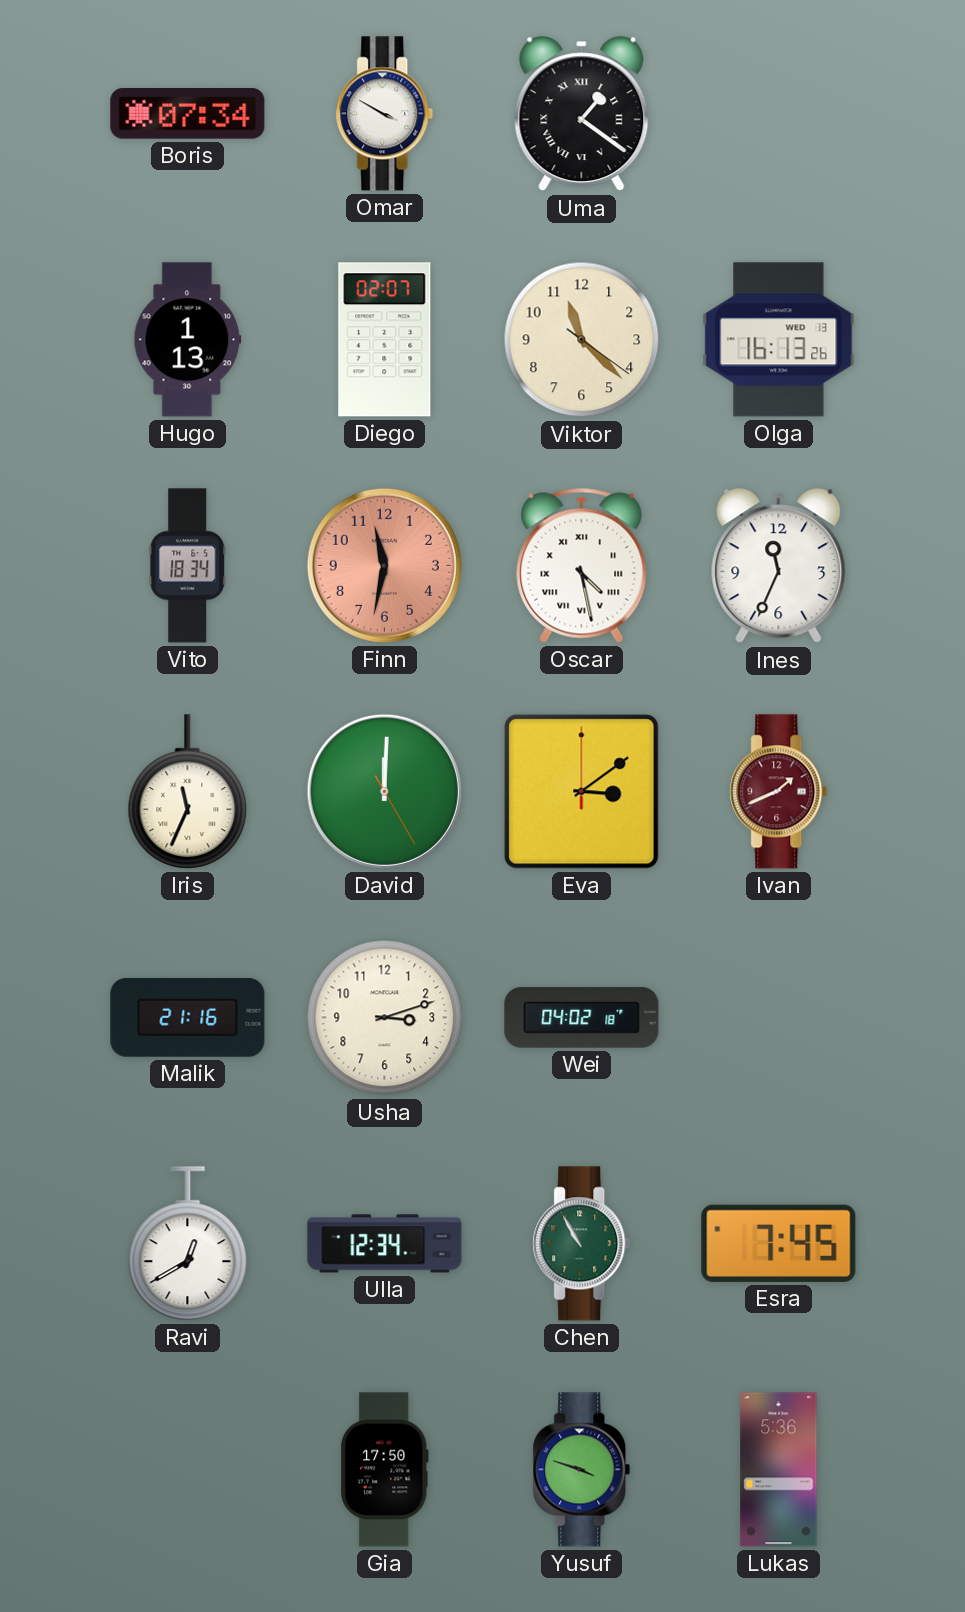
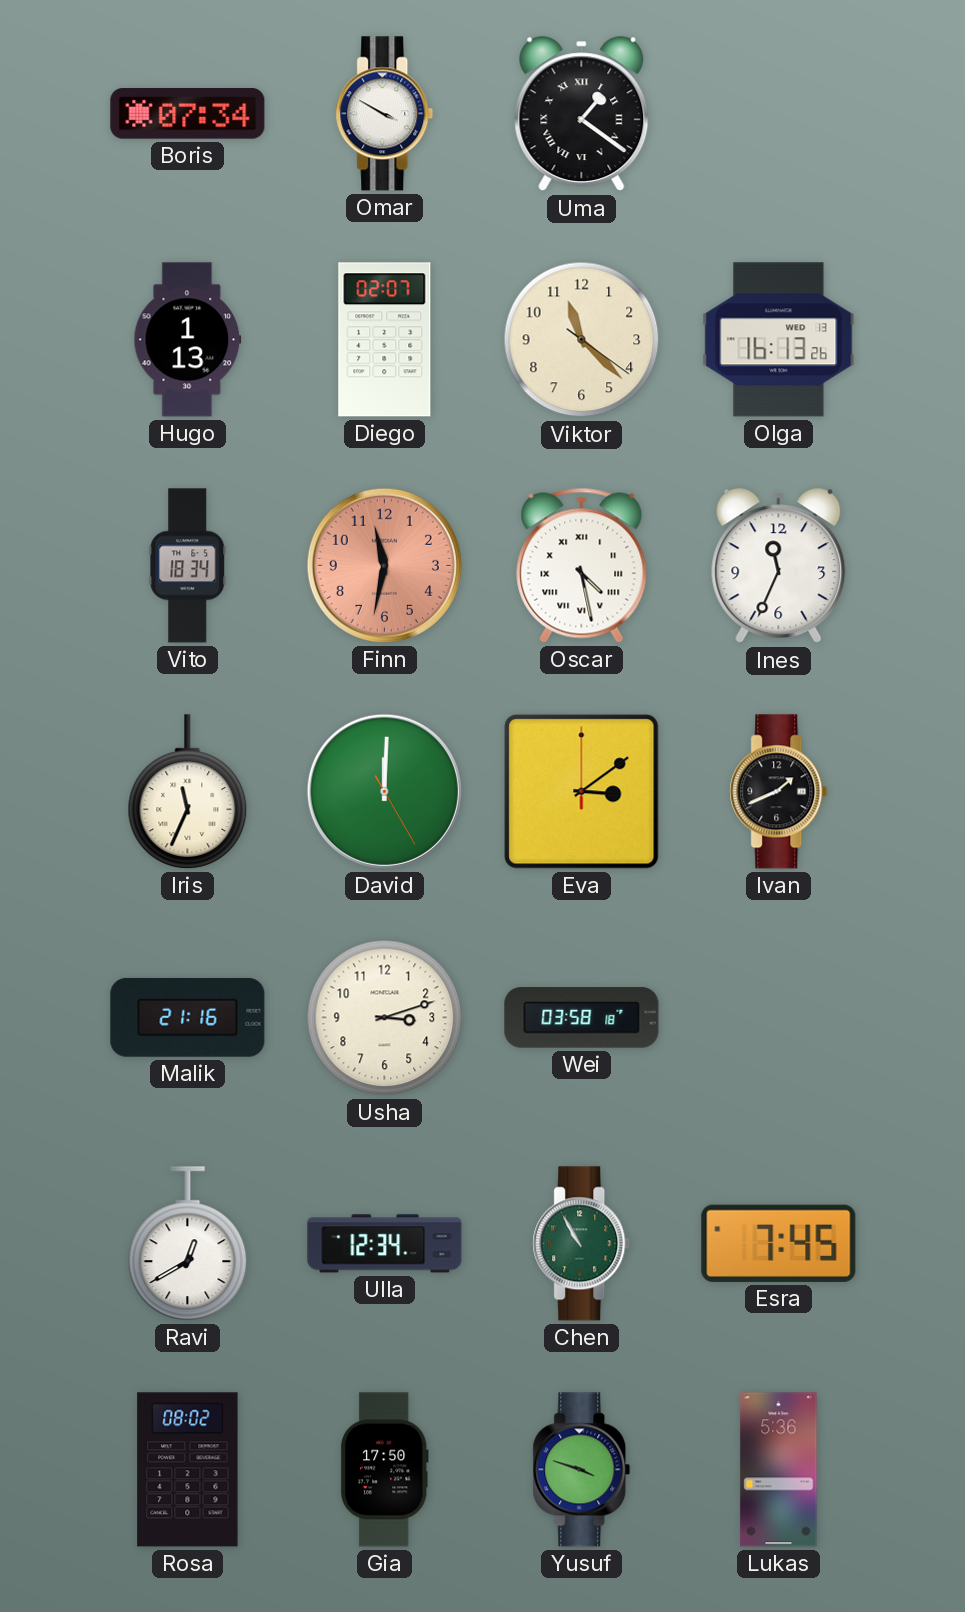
Ivan dial: burgundy -> black (779, 792)
Wei: 04:02 -> 03:58 (582, 1018)
Rosa: none -> 08:02 (188, 1470)
